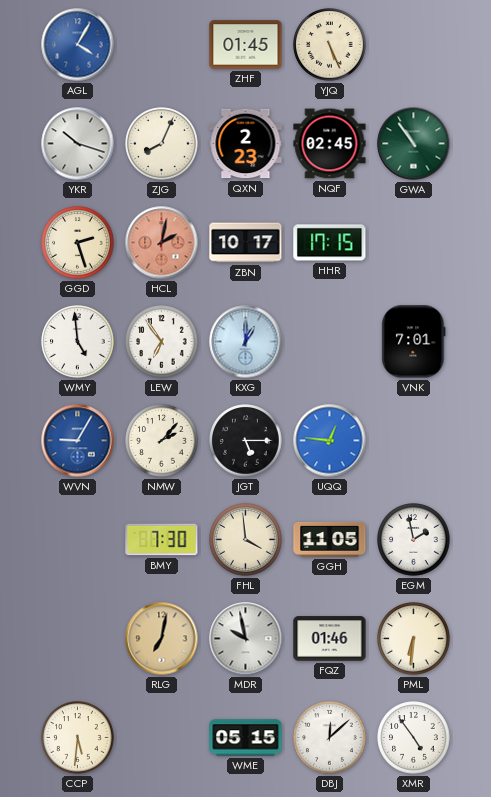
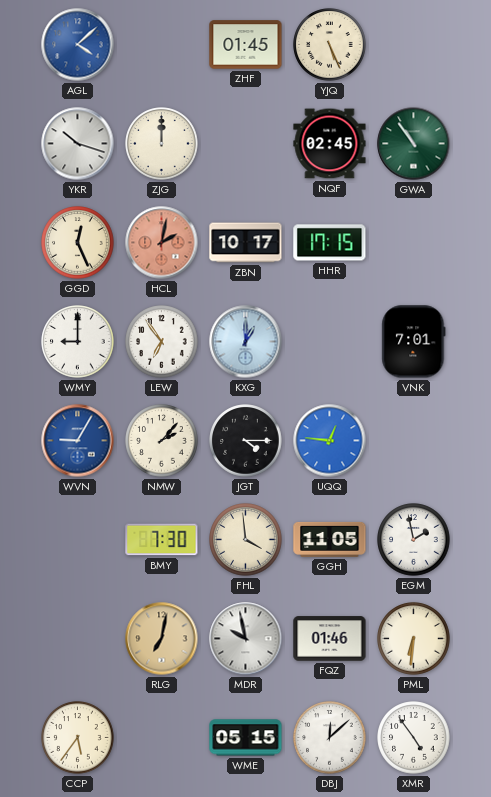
AGL: 4:05 -> 4:08 (78, 45)
ZJG: 8:04 -> 12:00 (162, 144)
QXN: 2:23 -> none (246, 144)
GGD: 2:27 -> 12:26 (78, 243)
WMY: 4:59 -> 9:00 (78, 342)
JGT: 5:15 -> 4:15 (246, 441)
CCP: 5:31 -> 5:36 (78, 738)
